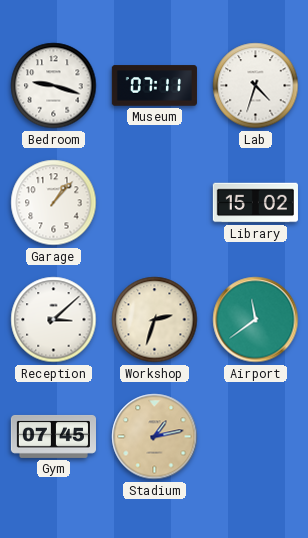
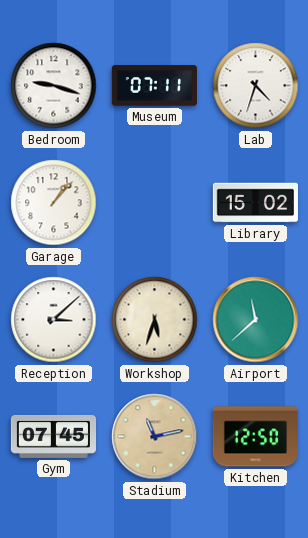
Workshop: 2:33 -> 5:33 (155, 320)
Airport: 11:39 -> 11:38 (256, 320)
Stadium: 1:13 -> 11:13 (155, 437)
Kitchen: none -> 12:50 (255, 437)
